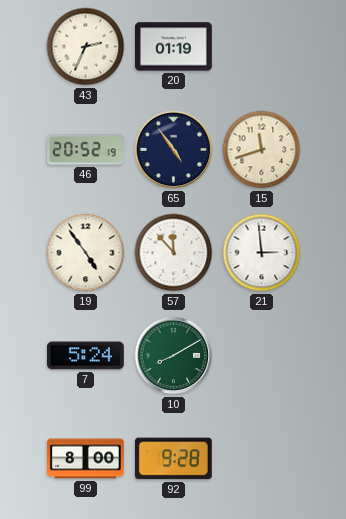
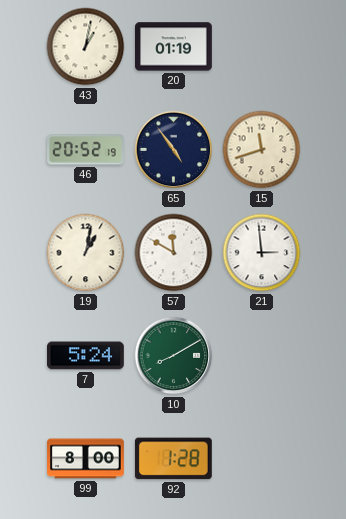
43: 2:34 -> 1:02 (86, 47)
19: 4:54 -> 1:02 (86, 253)
57: 11:53 -> 11:50 (174, 253)
92: 9:28 -> 1:28 (173, 459)
